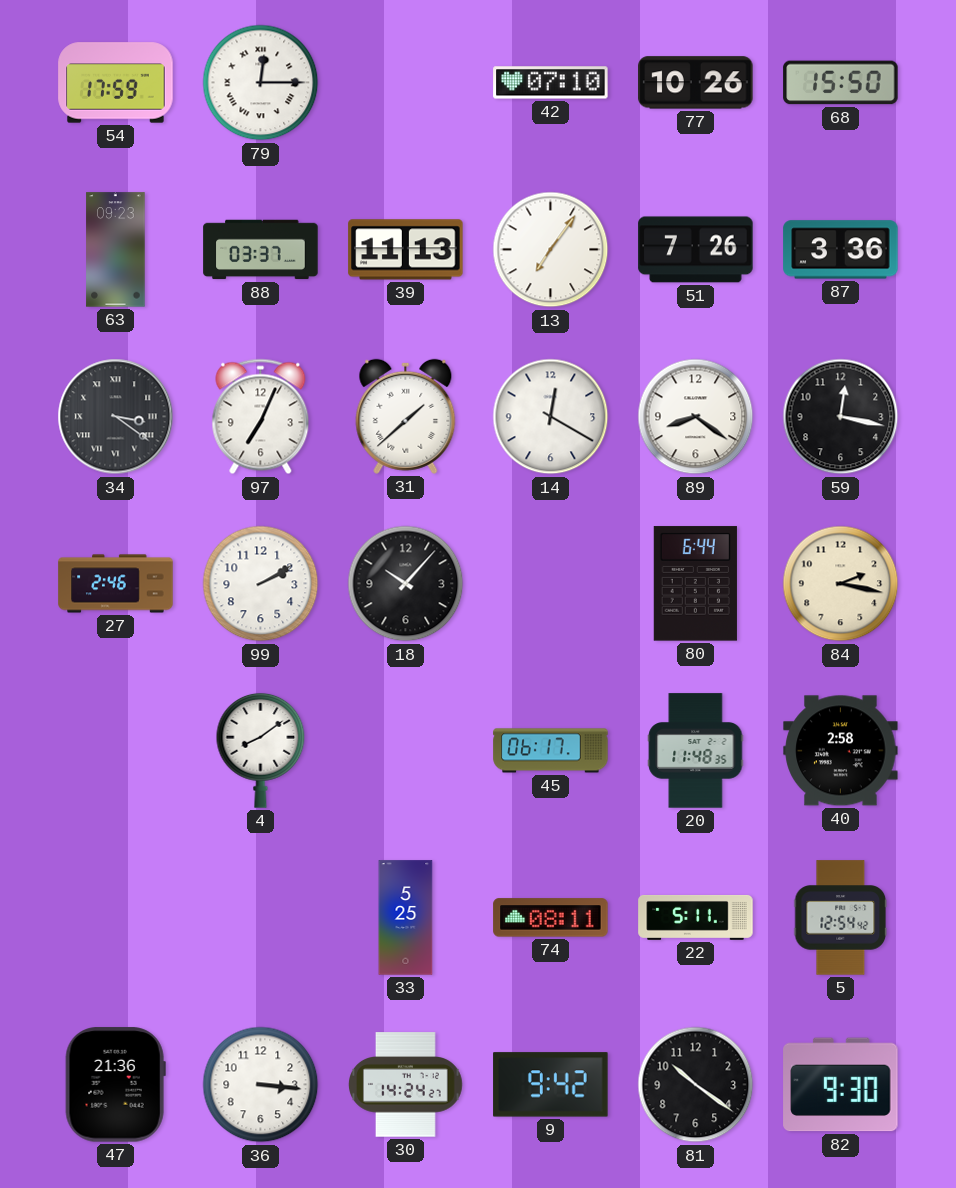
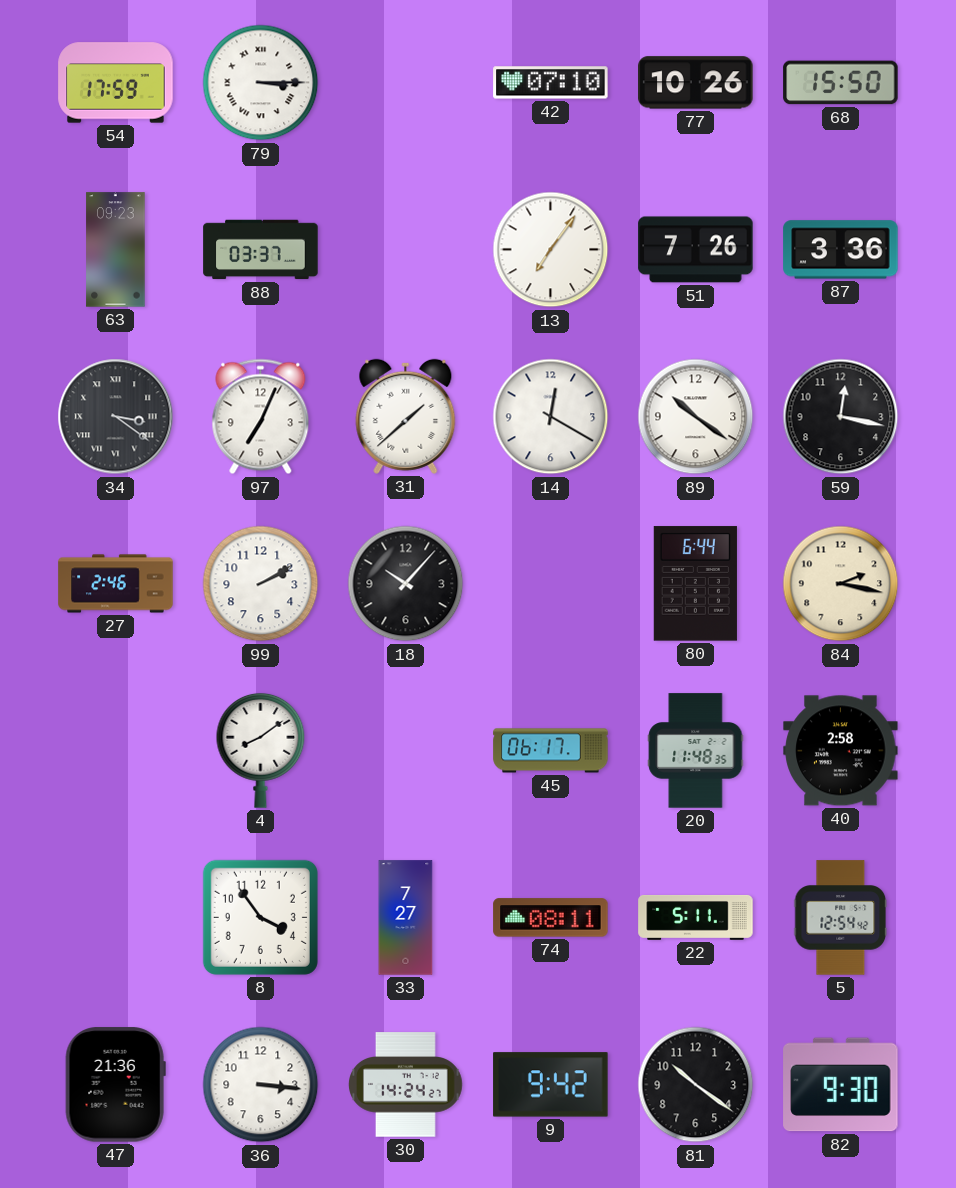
79: 12:15 -> 3:15 (261, 83)
39: 11:13 -> none (406, 250)
89: 8:21 -> 10:21 (696, 417)
8: none -> 3:54 (260, 917)
33: 5:25 -> 7:27 (406, 918)
